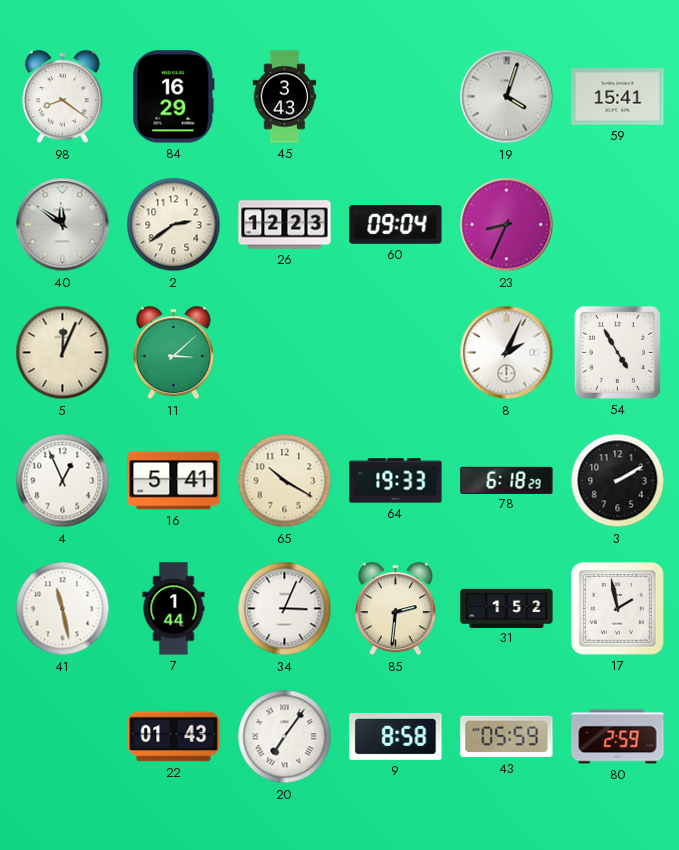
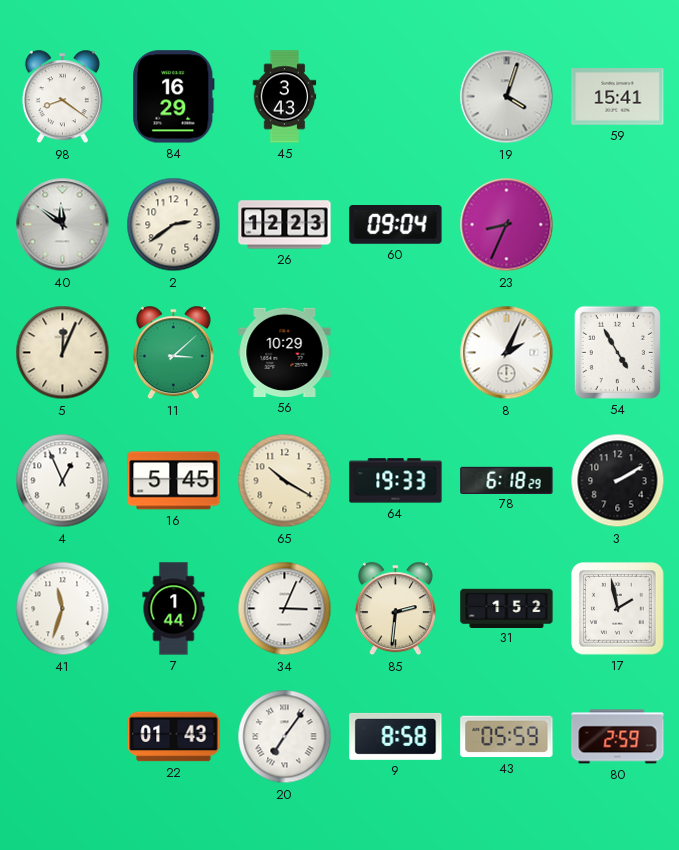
56: none -> 10:29 (285, 352)
16: 5:41 -> 5:45 (174, 481)
41: 11:28 -> 11:33 (63, 609)
